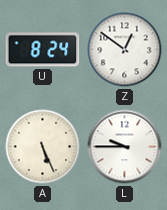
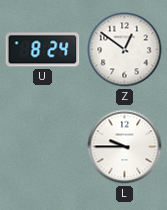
A: 5:26 -> none (43, 147)
